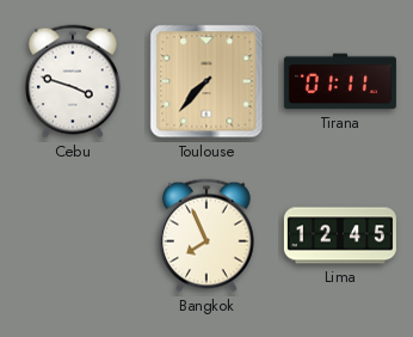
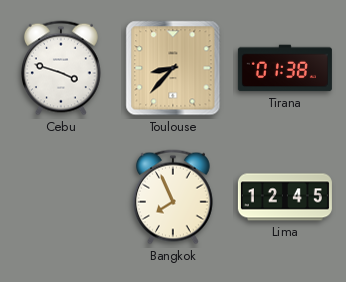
Toulouse: 7:37 -> 8:37 (173, 68)
Tirana: 01:11 -> 01:38 (285, 68)
